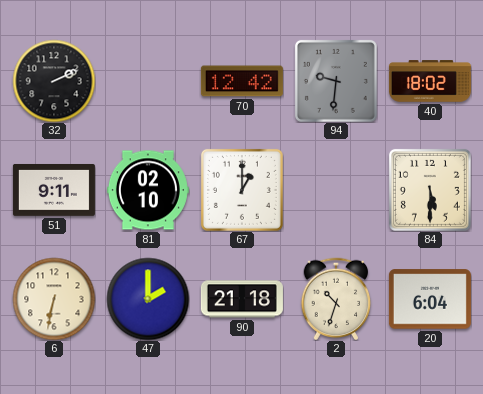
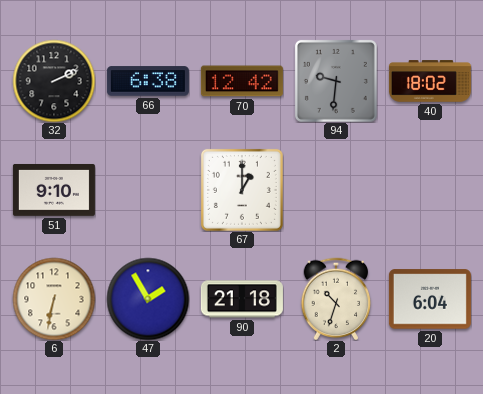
66: none -> 6:38 (148, 81)
51: 9:11 -> 9:10 (54, 190)
81: 02:10 -> none (148, 190)
84: 5:30 -> none (430, 190)
47: 2:00 -> 1:55 (148, 299)
